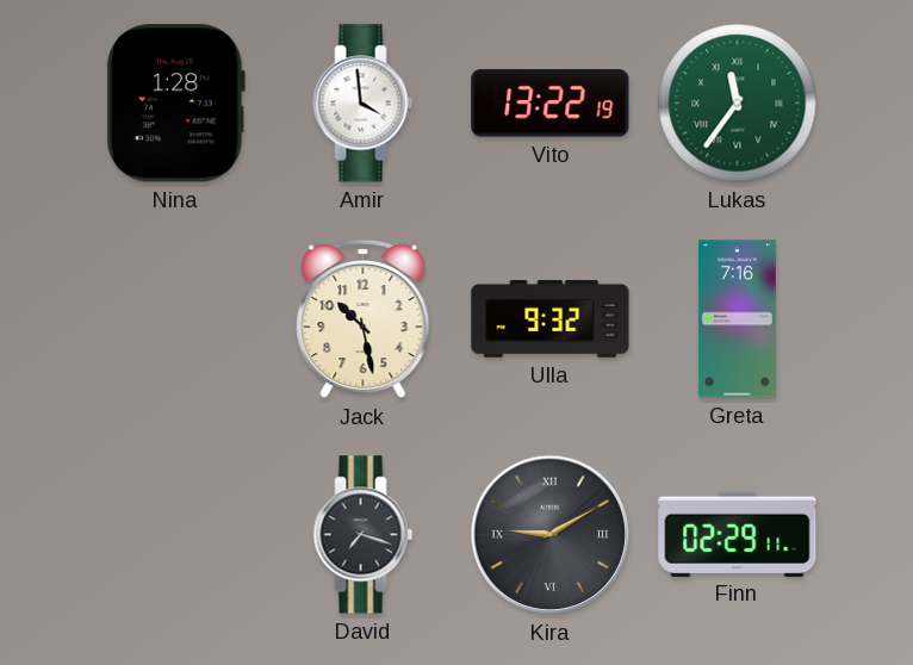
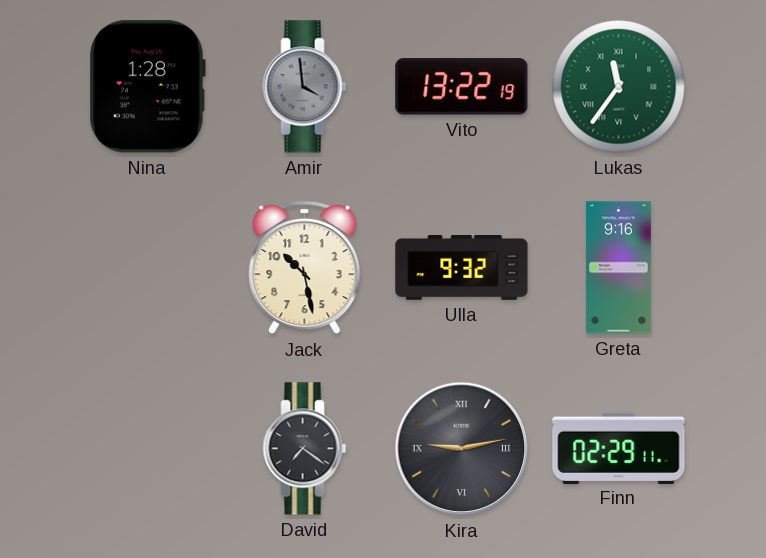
Amir dial: white -> grey (305, 87)
Greta: 7:16 -> 9:16 (618, 268)
David: 7:18 -> 7:21 (305, 449)
Kira: 9:10 -> 9:13 (462, 449)
